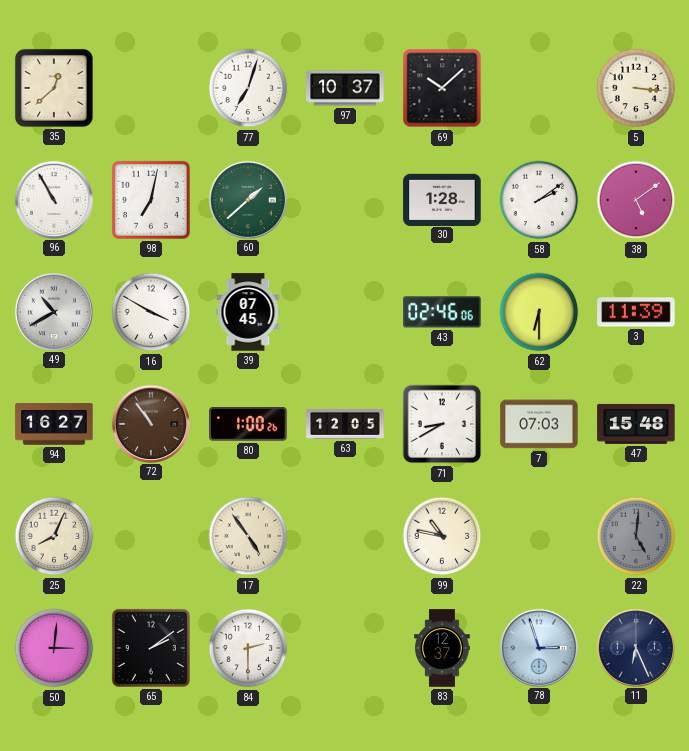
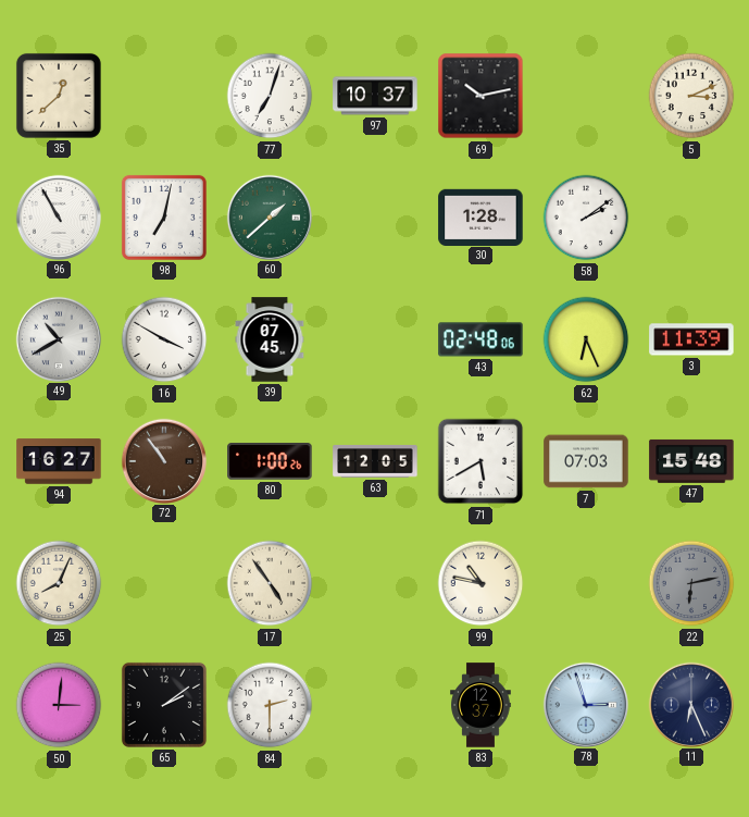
69: 10:08 -> 10:13 (480, 96)
5: 3:16 -> 3:11 (691, 96)
38: 5:09 -> none (636, 200)
43: 02:46 -> 02:48 (480, 339)
62: 6:30 -> 6:26 (586, 339)
71: 8:40 -> 5:40 (480, 461)
22: 5:01 -> 6:13 (691, 583)
